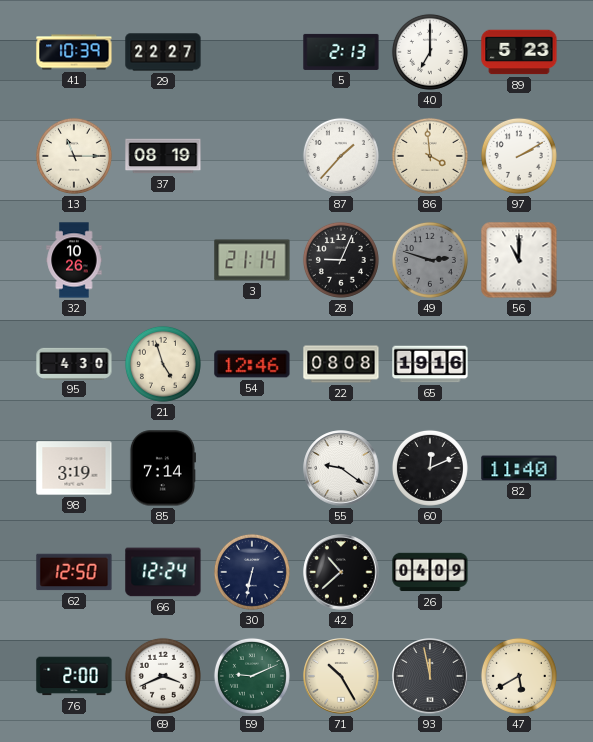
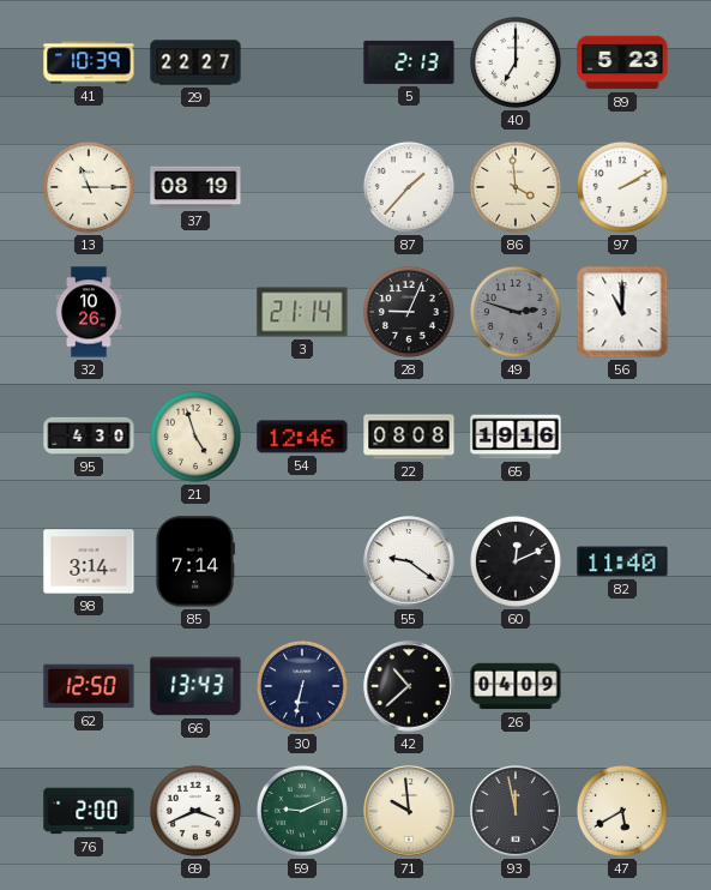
98: 3:19 -> 3:14 (89, 561)
66: 12:24 -> 13:43 (195, 686)
71: 10:25 -> 9:59 (409, 811)
